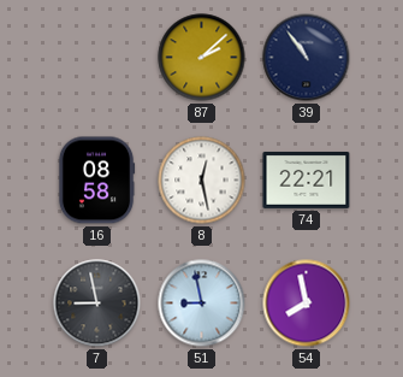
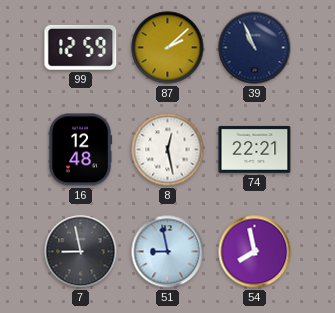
99: none -> 12:59 (81, 47)
39: 10:54 -> 10:56 (255, 48)
16: 08:58 -> 12:48 (80, 150)
